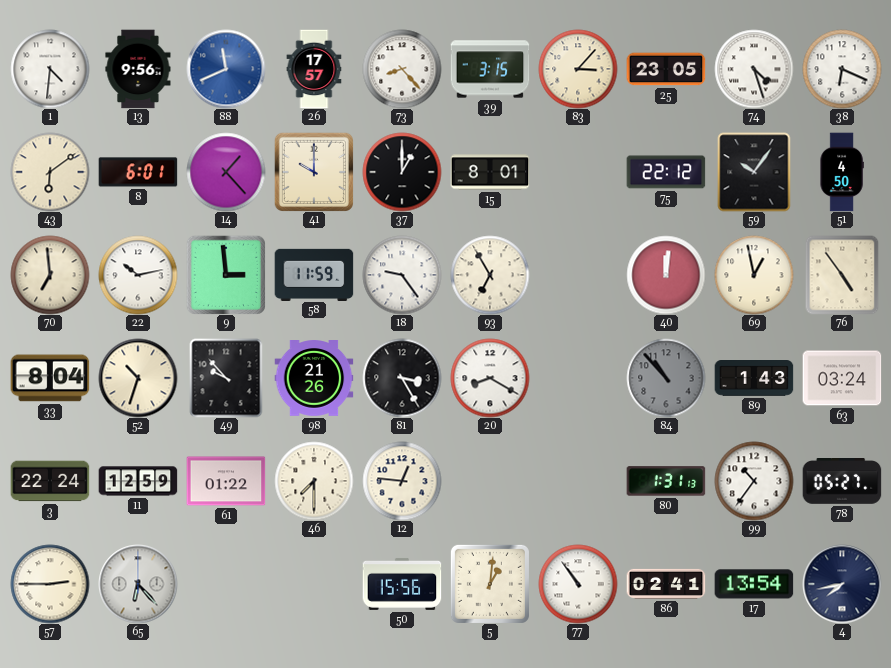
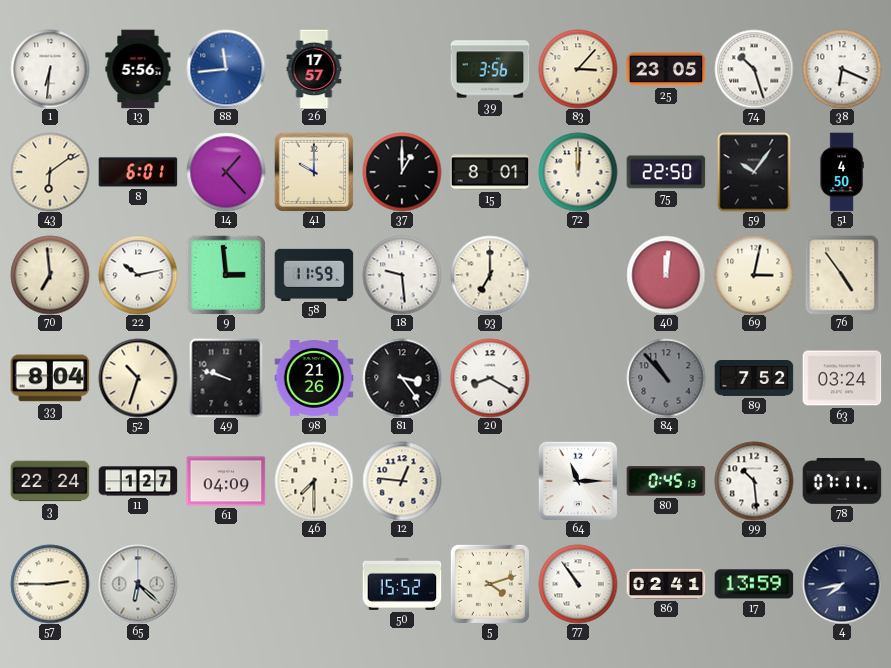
1: 4:31 -> 6:31 (50, 69)
13: 9:56 -> 5:56 (138, 69)
88: 11:41 -> 11:44 (226, 69)
73: 8:23 -> none (402, 69)
39: 3:15 -> 3:56 (490, 69)
74: 4:27 -> 10:27 (754, 69)
72: none -> 12:00 (578, 172)
75: 22:12 -> 22:50 (666, 172)
18: 9:24 -> 9:29 (402, 275)
93: 6:55 -> 7:00 (490, 275)
69: 12:58 -> 3:02 (754, 275)
49: 9:53 -> 9:48 (226, 378)
81: 3:25 -> 3:24 (402, 378)
89: 1:43 -> 7:52 (754, 379)
11: 12:59 -> 1:27 (138, 481)
61: 01:22 -> 04:09 (226, 481)
64: none -> 11:15 (578, 481)
80: 1:31 -> 0:45 (666, 481)
99: 10:36 -> 10:29 (754, 481)
78: 05:27 -> 07:11 (842, 481)
65: 6:23 -> 6:22 (138, 584)
50: 15:56 -> 15:52 (402, 584)
5: 1:01 -> 4:12 (490, 584)
17: 13:54 -> 13:59 (754, 584)
